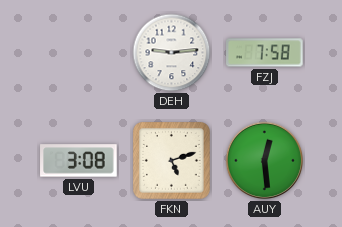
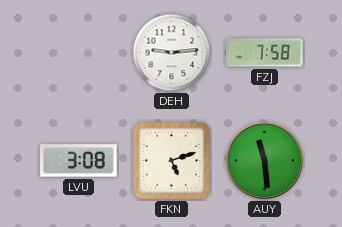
AUY: 12:29 -> 11:29 (265, 161)
